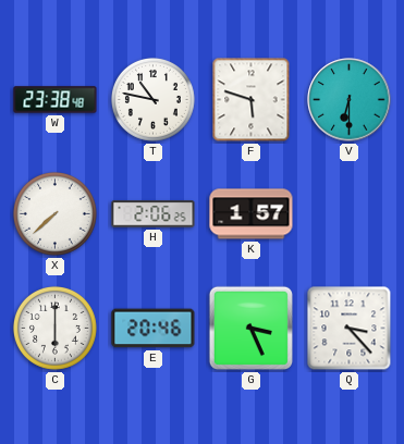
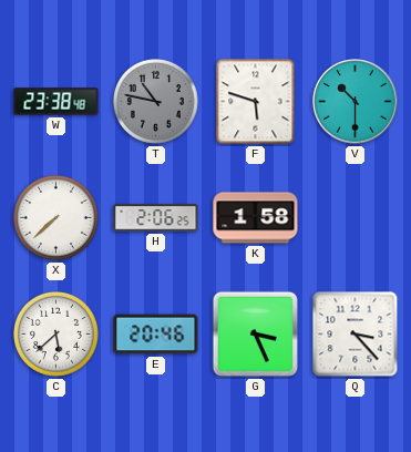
T dial: white -> grey (155, 101)
V: 6:30 -> 10:30 (356, 102)
K: 1:57 -> 1:58 (256, 218)
C: 6:00 -> 5:38 (55, 333)
